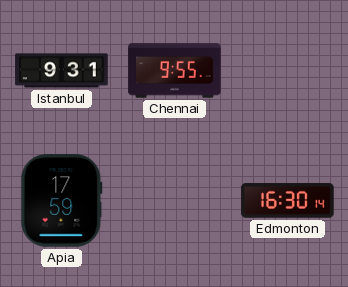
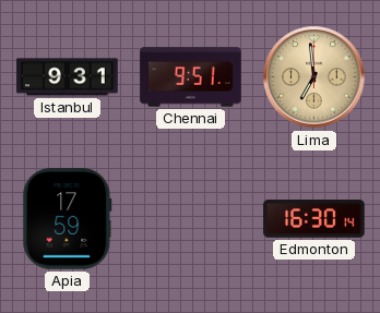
Chennai: 9:55 -> 9:51 (191, 77)
Lima: none -> 6:59 (314, 77)
